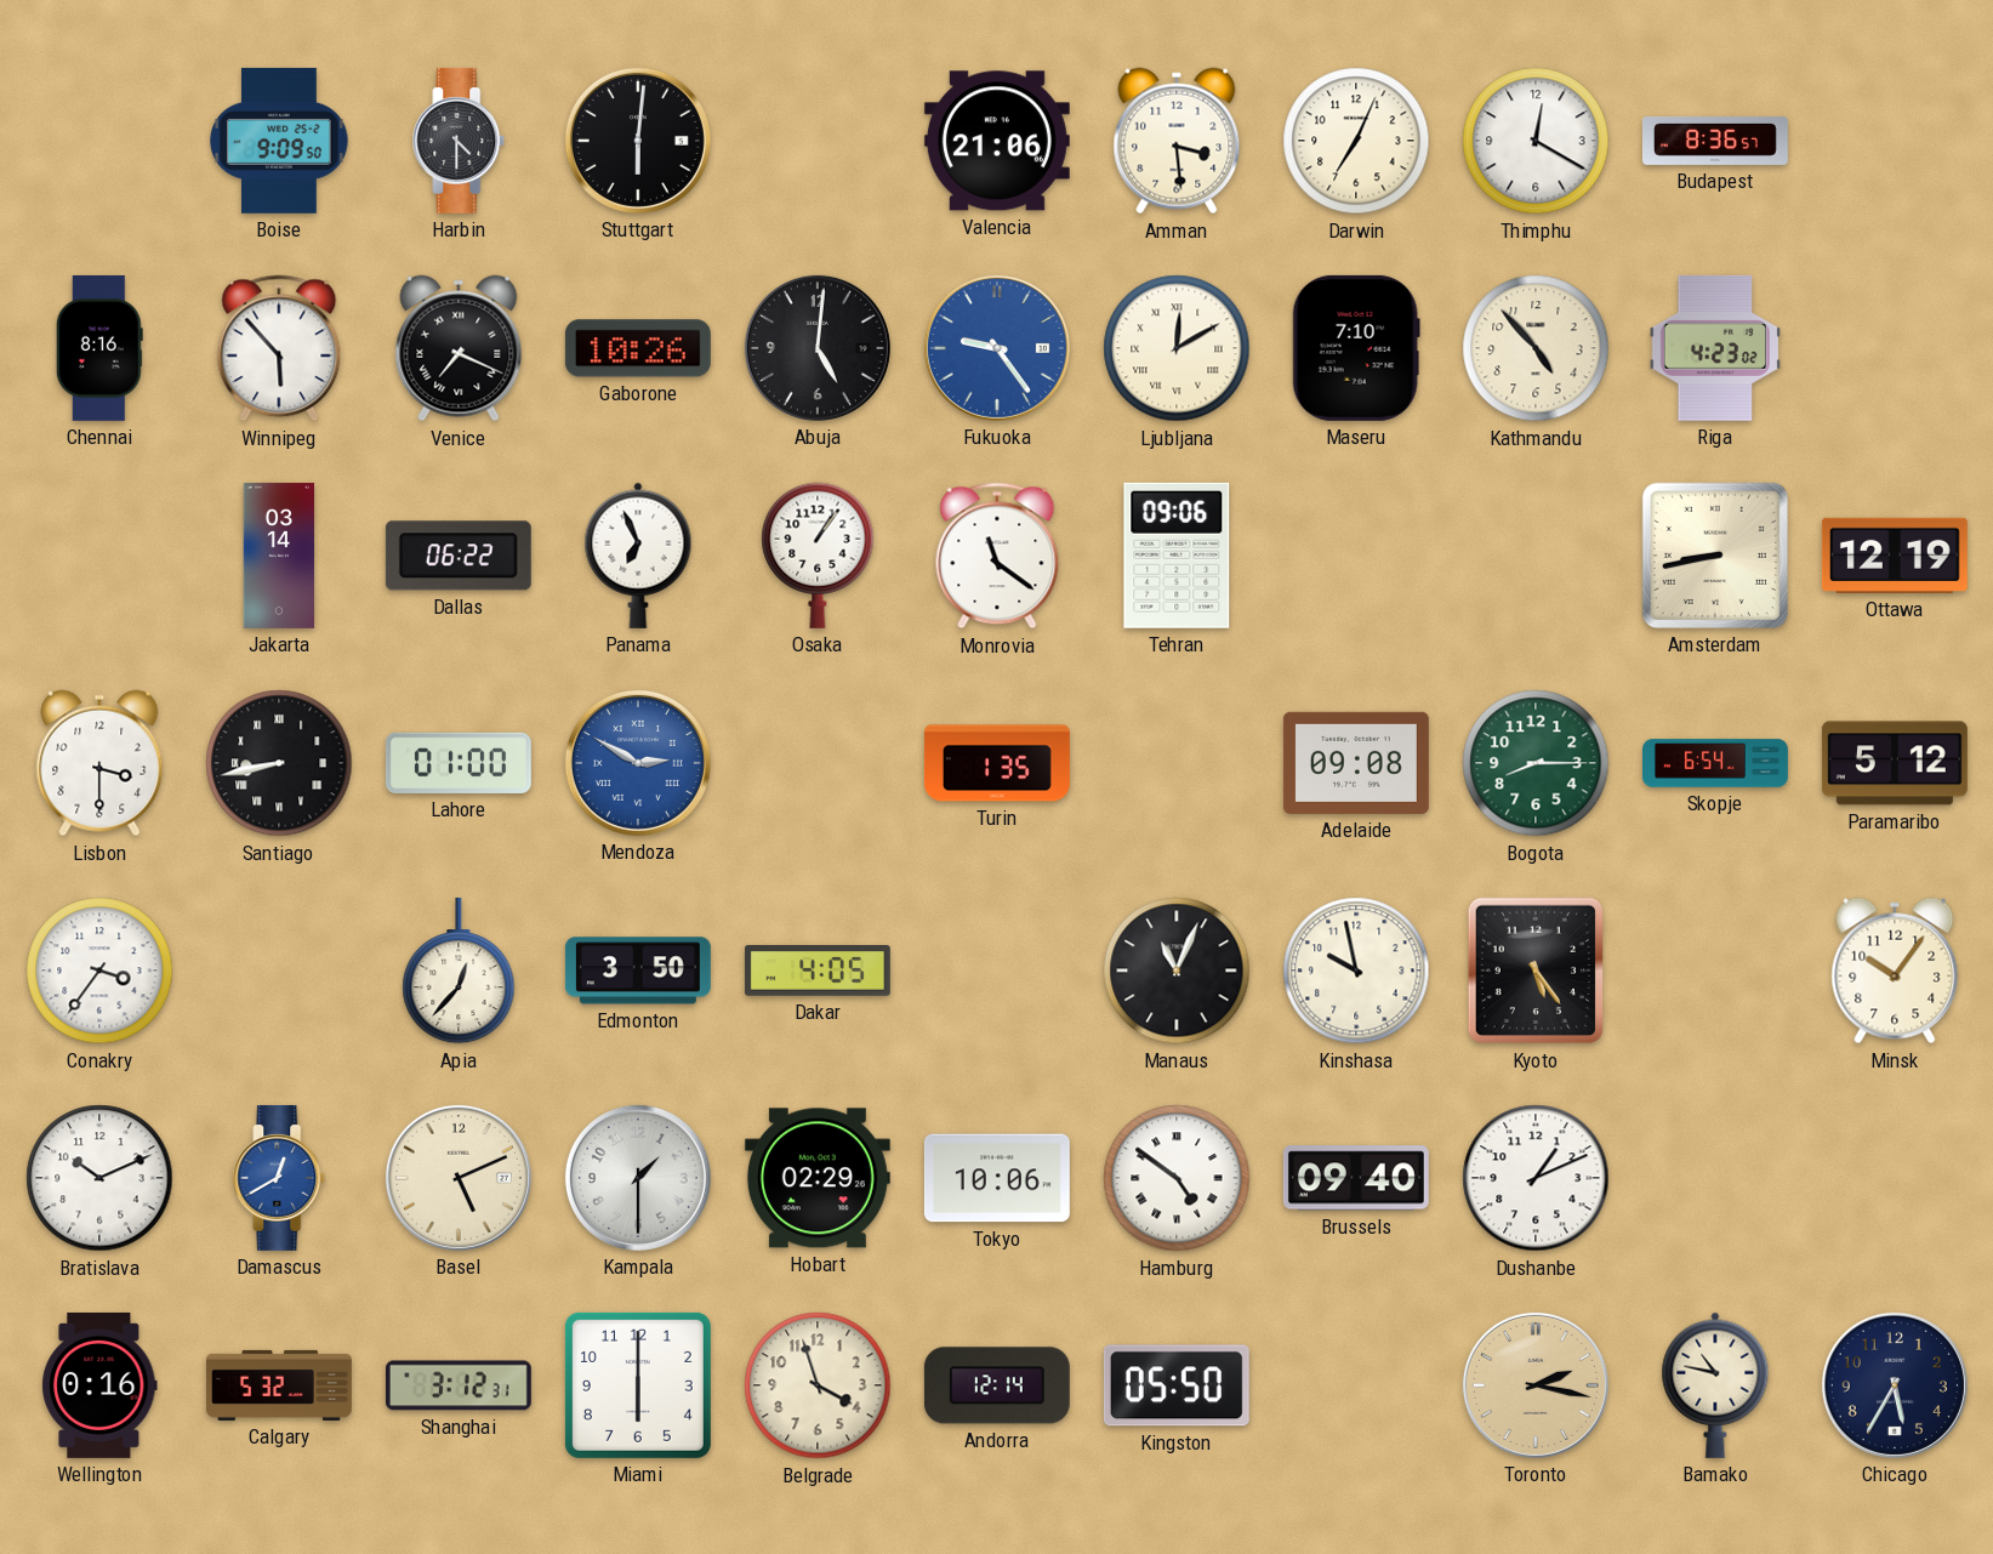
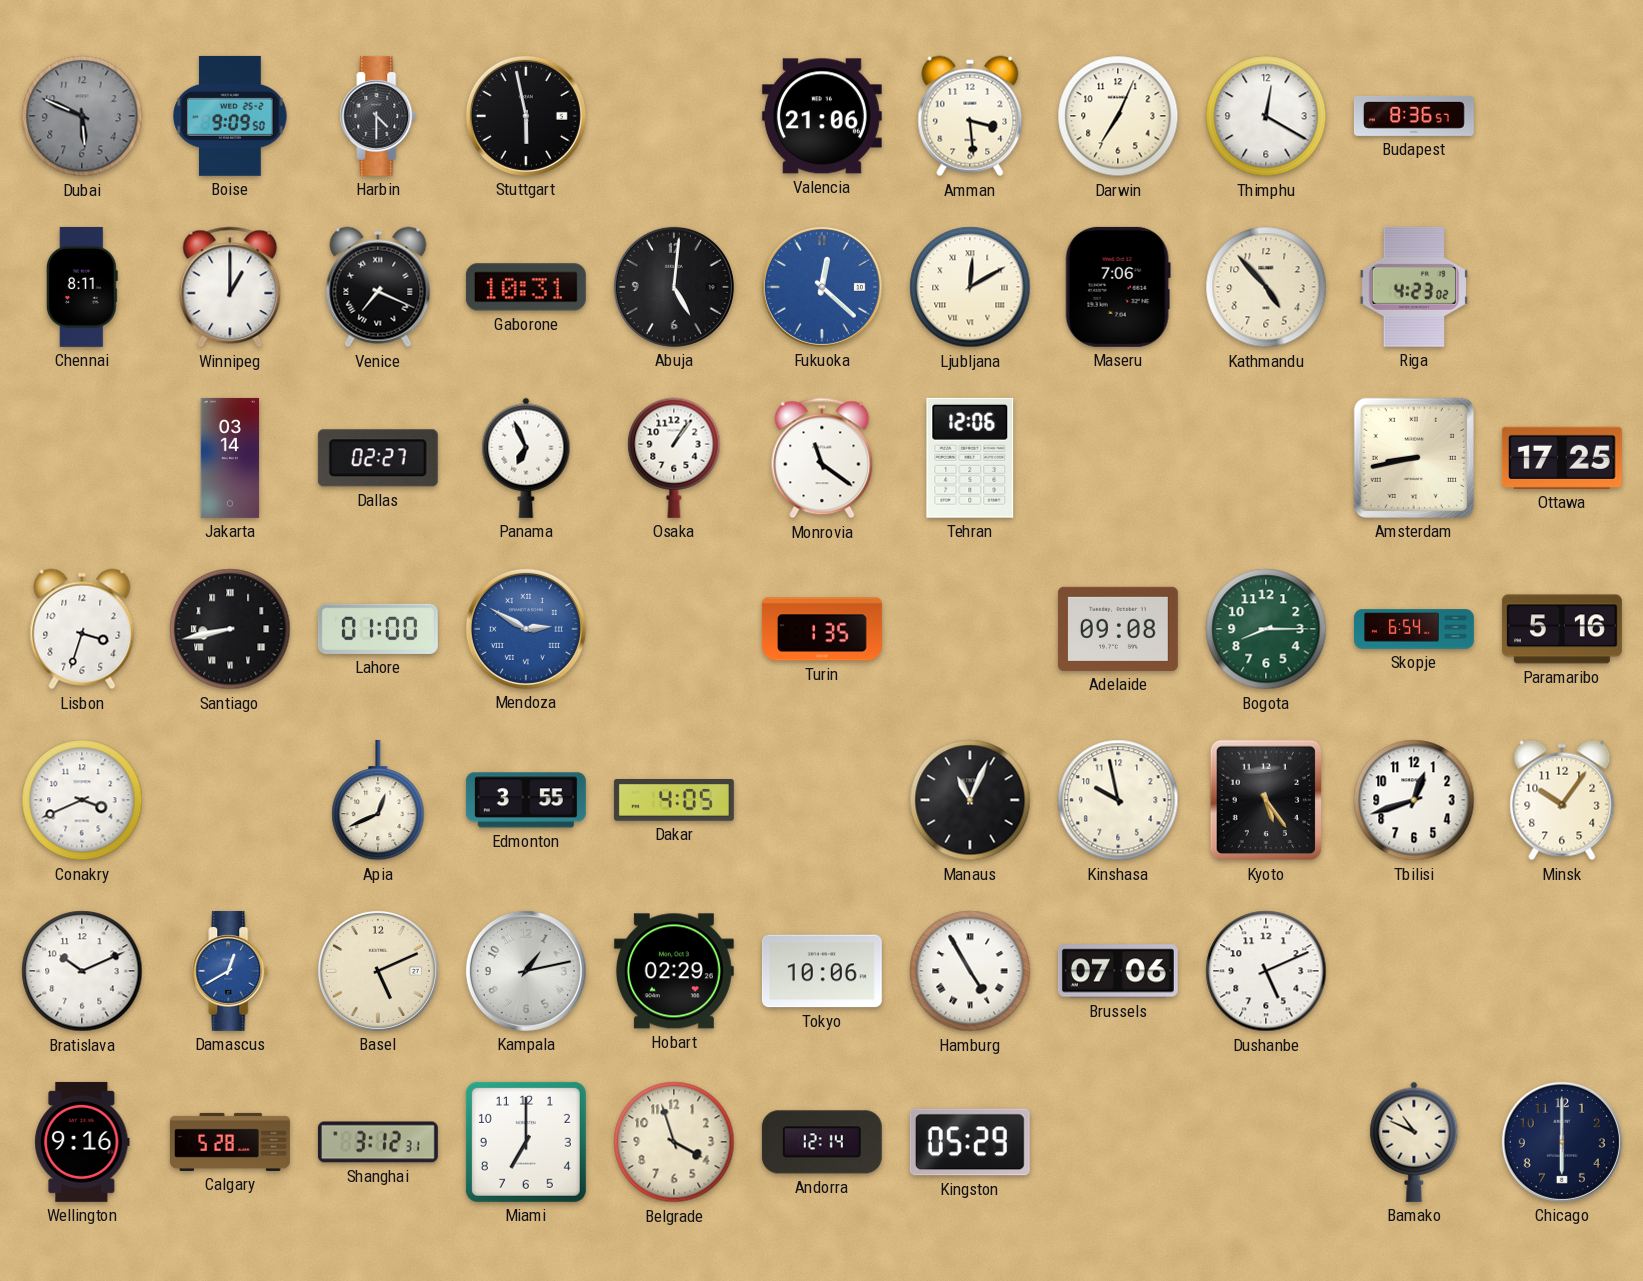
Dubai: none -> 5:49 (82, 116)
Stuttgart: 6:01 -> 5:58 (526, 116)
Chennai: 8:16 -> 8:11 (82, 287)
Winnipeg: 5:53 -> 1:00 (230, 287)
Gaborone: 10:26 -> 10:31 (526, 287)
Fukuoka: 9:24 -> 12:22 (822, 287)
Maseru: 7:10 -> 7:06 (1118, 287)
Dallas: 06:22 -> 02:27 (378, 458)
Tehran: 09:06 -> 12:06 (970, 458)
Ottawa: 12:19 -> 17:25 (1562, 458)
Lisbon: 3:30 -> 3:33 (82, 629)
Paramaribo: 5:12 -> 5:16 (1562, 629)
Conakry: 3:36 -> 3:41 (82, 800)
Apia: 12:37 -> 12:41 (378, 800)
Edmonton: 3:50 -> 3:55 (526, 800)
Tbilisi: none -> 12:42 (1414, 800)
Kampala: 1:30 -> 1:13 (526, 971)
Hamburg: 4:51 -> 4:55 (970, 971)
Brussels: 09:40 -> 07:06 (1118, 971)
Dushanbe: 1:11 -> 5:11 (1266, 971)
Wellington: 0:16 -> 9:16 (82, 1142)
Calgary: 5:32 -> 5:28 (231, 1142)
Miami: 6:00 -> 7:00 (526, 1142)
Kingston: 05:50 -> 05:29 (970, 1142)
Toronto: 2:17 -> none (1536, 1385)
Bamako: 10:47 -> 10:49 (1414, 1142)
Chicago: 5:35 -> 6:00 (1562, 1142)
